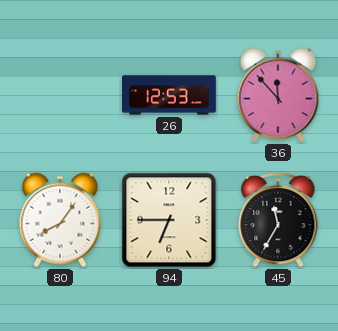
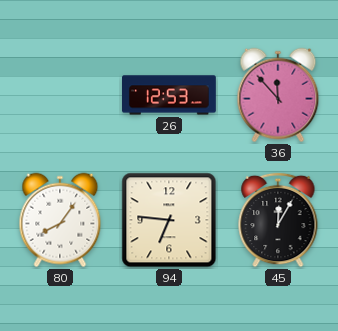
94: 6:45 -> 6:46 (169, 220)
45: 11:35 -> 12:05 (278, 220)
